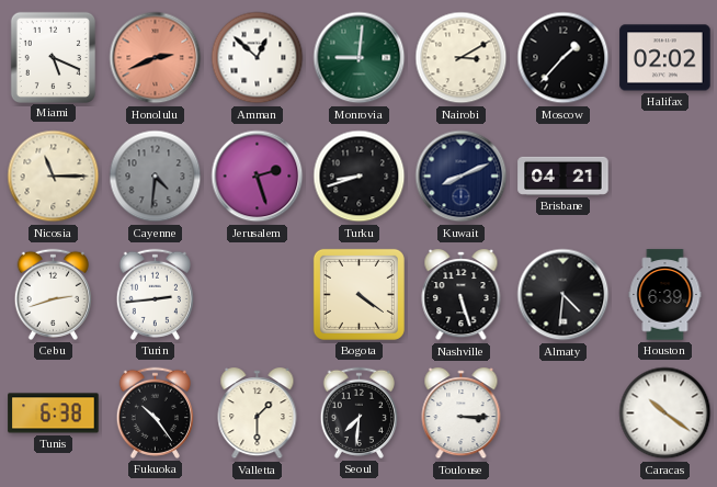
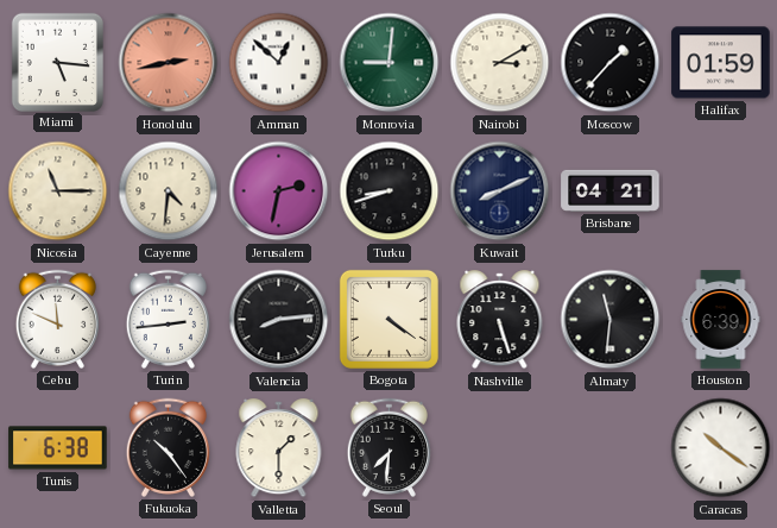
Miami: 5:19 -> 5:16 (57, 62)
Honolulu: 2:41 -> 2:43 (169, 63)
Halifax: 02:02 -> 01:59 (721, 63)
Cayenne dial: grey -> cream (169, 191)
Jerusalem: 2:27 -> 2:32 (279, 191)
Cebu: 2:42 -> 11:49 (57, 319)
Valencia: none -> 8:14 (279, 320)
Almaty: 4:31 -> 11:31 (611, 320)
Toulouse: 3:15 -> none (462, 414)
